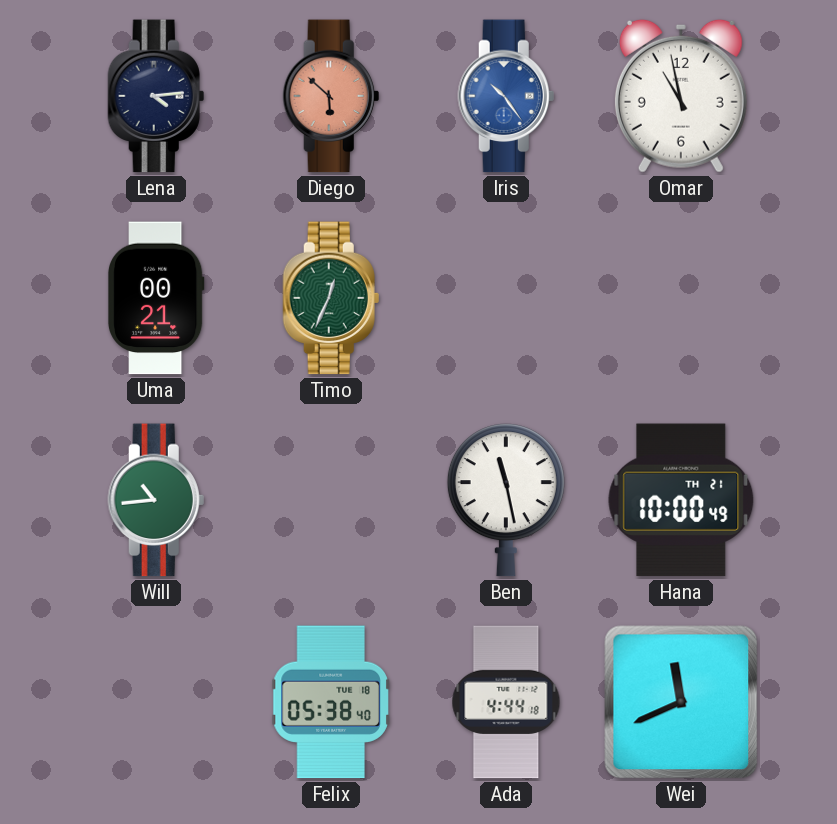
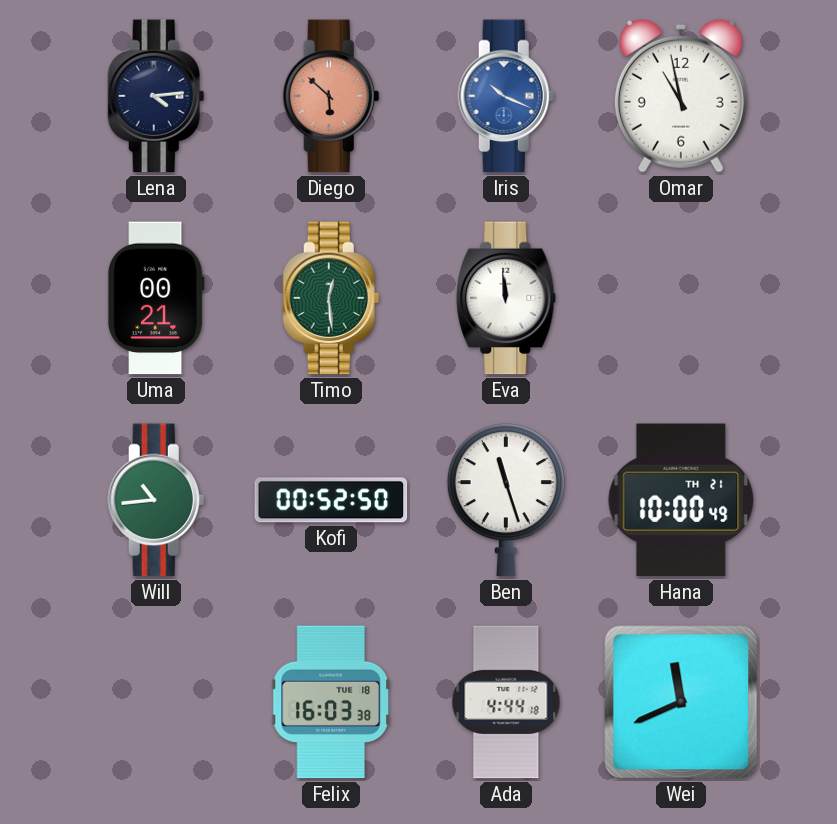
Iris: 10:24 -> 10:19 (506, 96)
Timo: 12:34 -> 12:29 (331, 298)
Eva: none -> 11:59 (506, 298)
Kofi: none -> 00:52 (331, 500)
Ben: 11:28 -> 11:27 (506, 500)
Felix: 05:38 -> 16:03 (331, 702)
